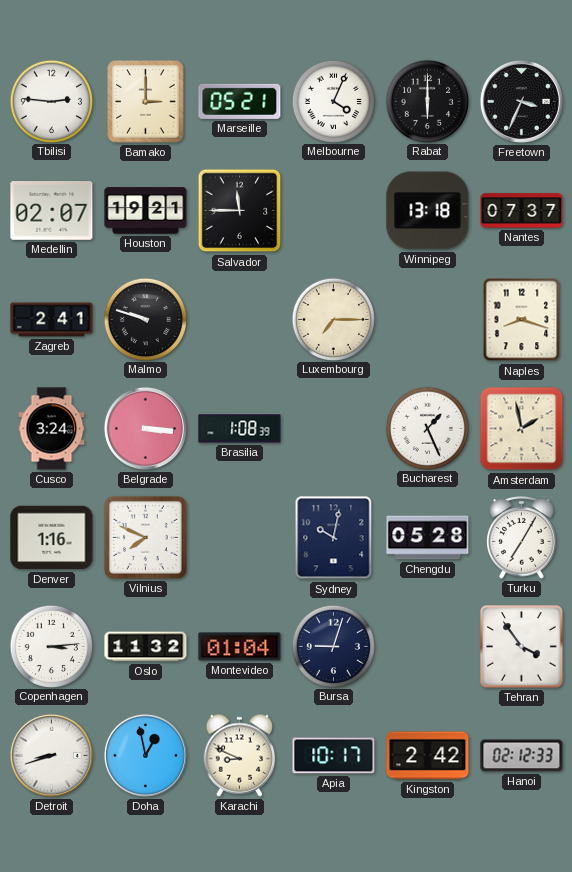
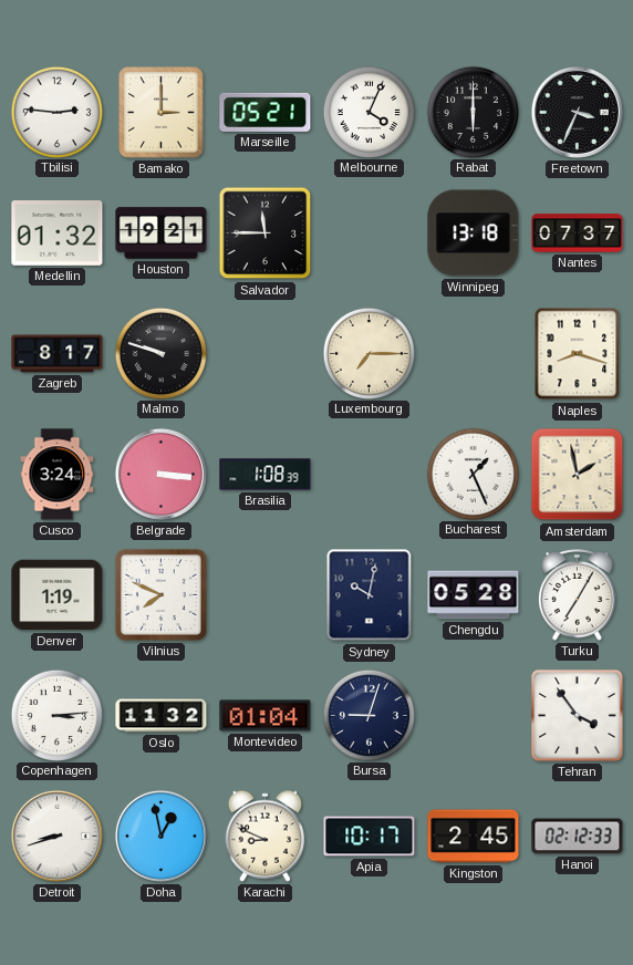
Medellin: 02:07 -> 01:32 (58, 234)
Zagreb: 2:41 -> 8:17 (58, 354)
Denver: 1:16 -> 1:19 (58, 595)
Kingston: 2:42 -> 2:45 (474, 837)
